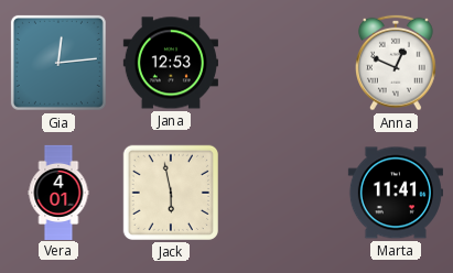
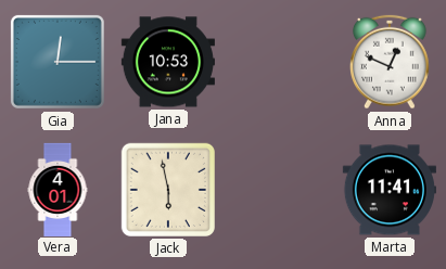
Gia: 12:14 -> 12:15 (58, 62)
Jana: 12:53 -> 10:53 (168, 62)
